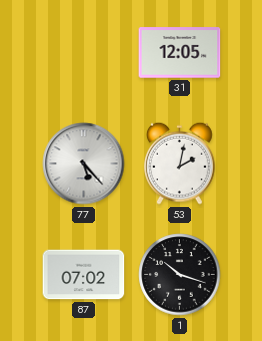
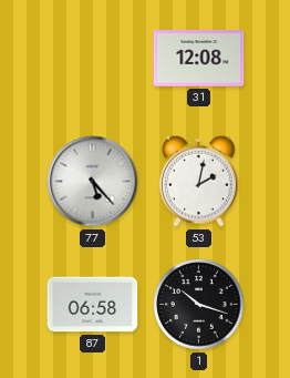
31: 12:05 -> 12:08 (199, 59)
87: 07:02 -> 06:58 (93, 305)
